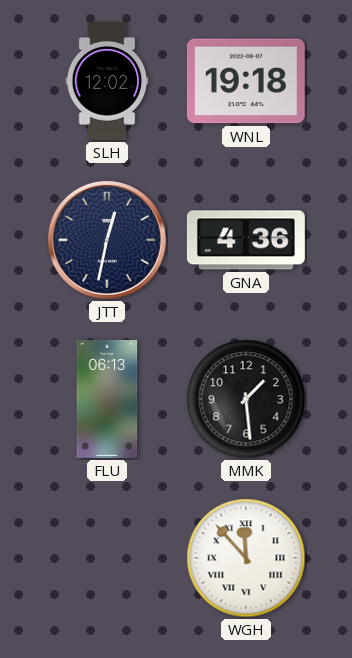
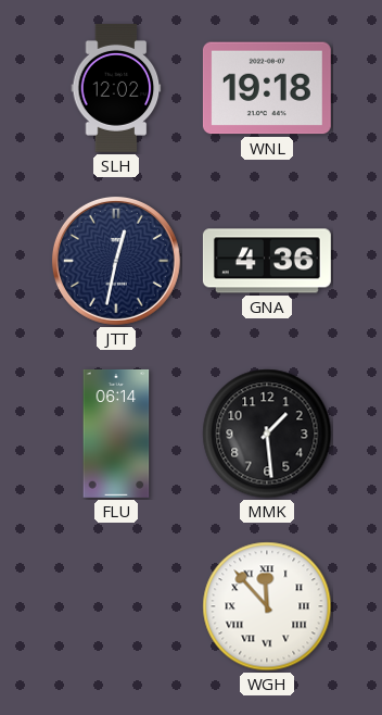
FLU: 06:13 -> 06:14 (116, 434)
